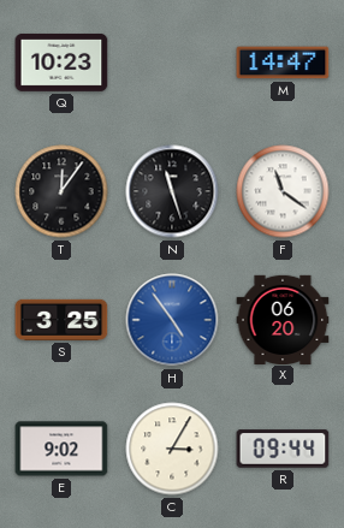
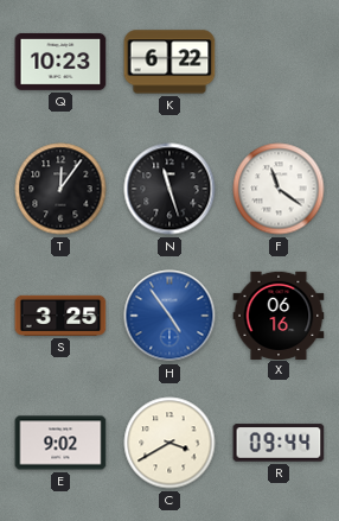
K: none -> 6:22 (170, 62)
M: 14:47 -> none (283, 63)
X: 06:20 -> 06:16 (279, 314)
C: 3:05 -> 3:40 (170, 443)
